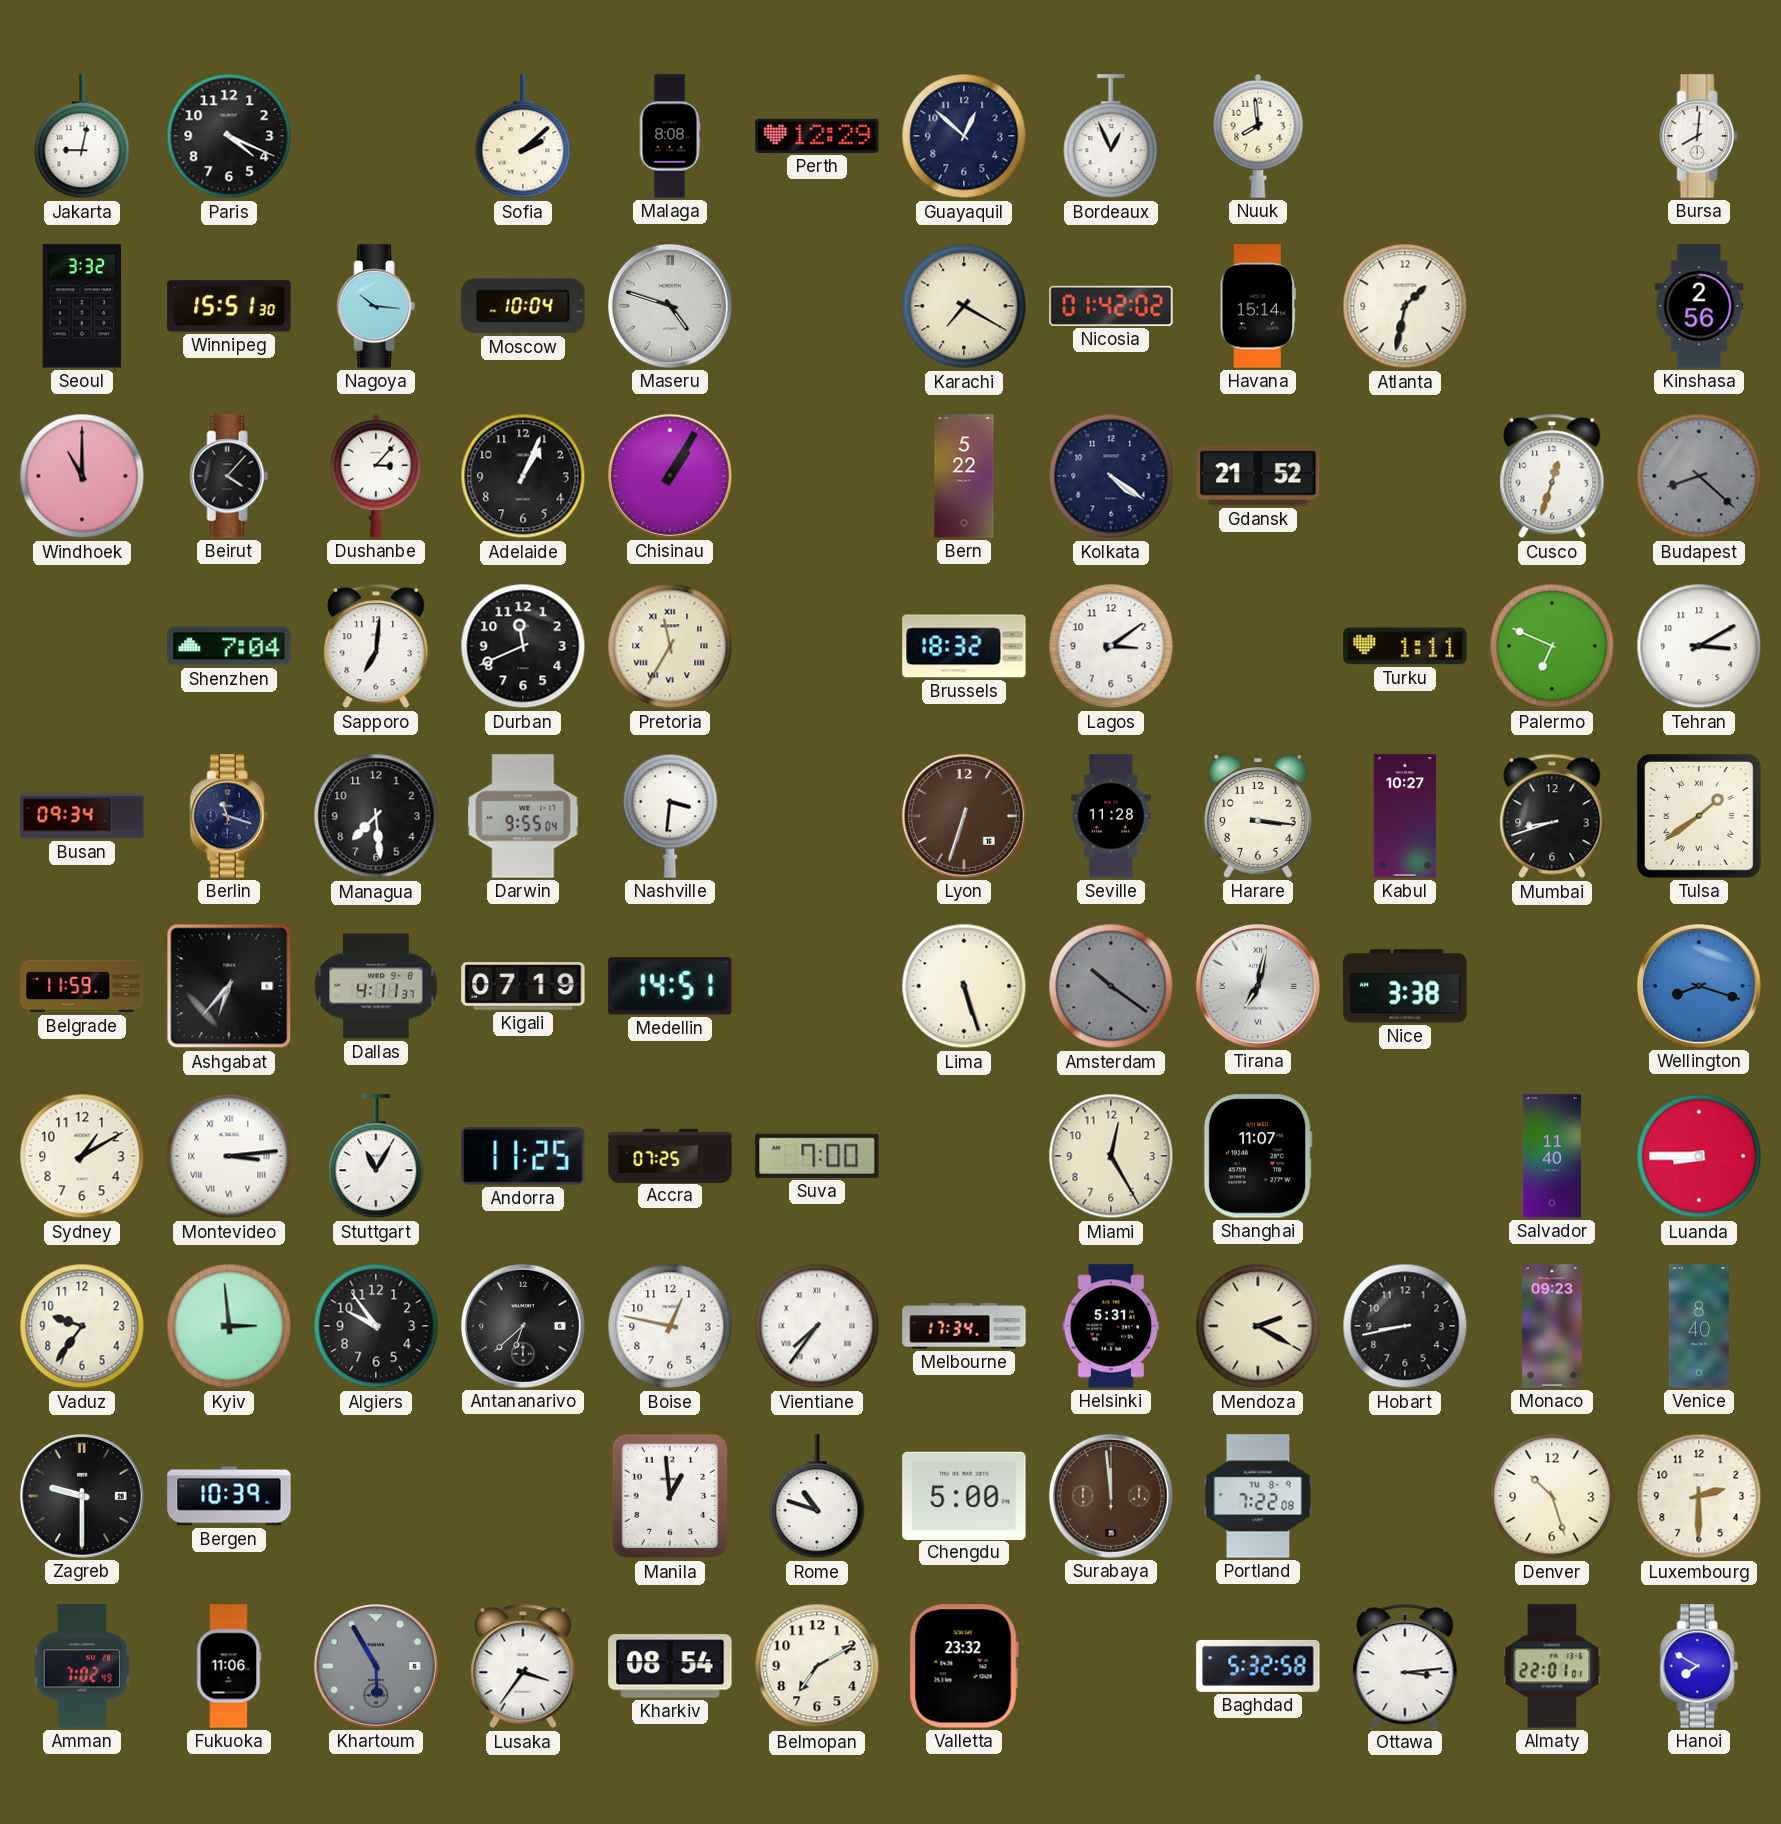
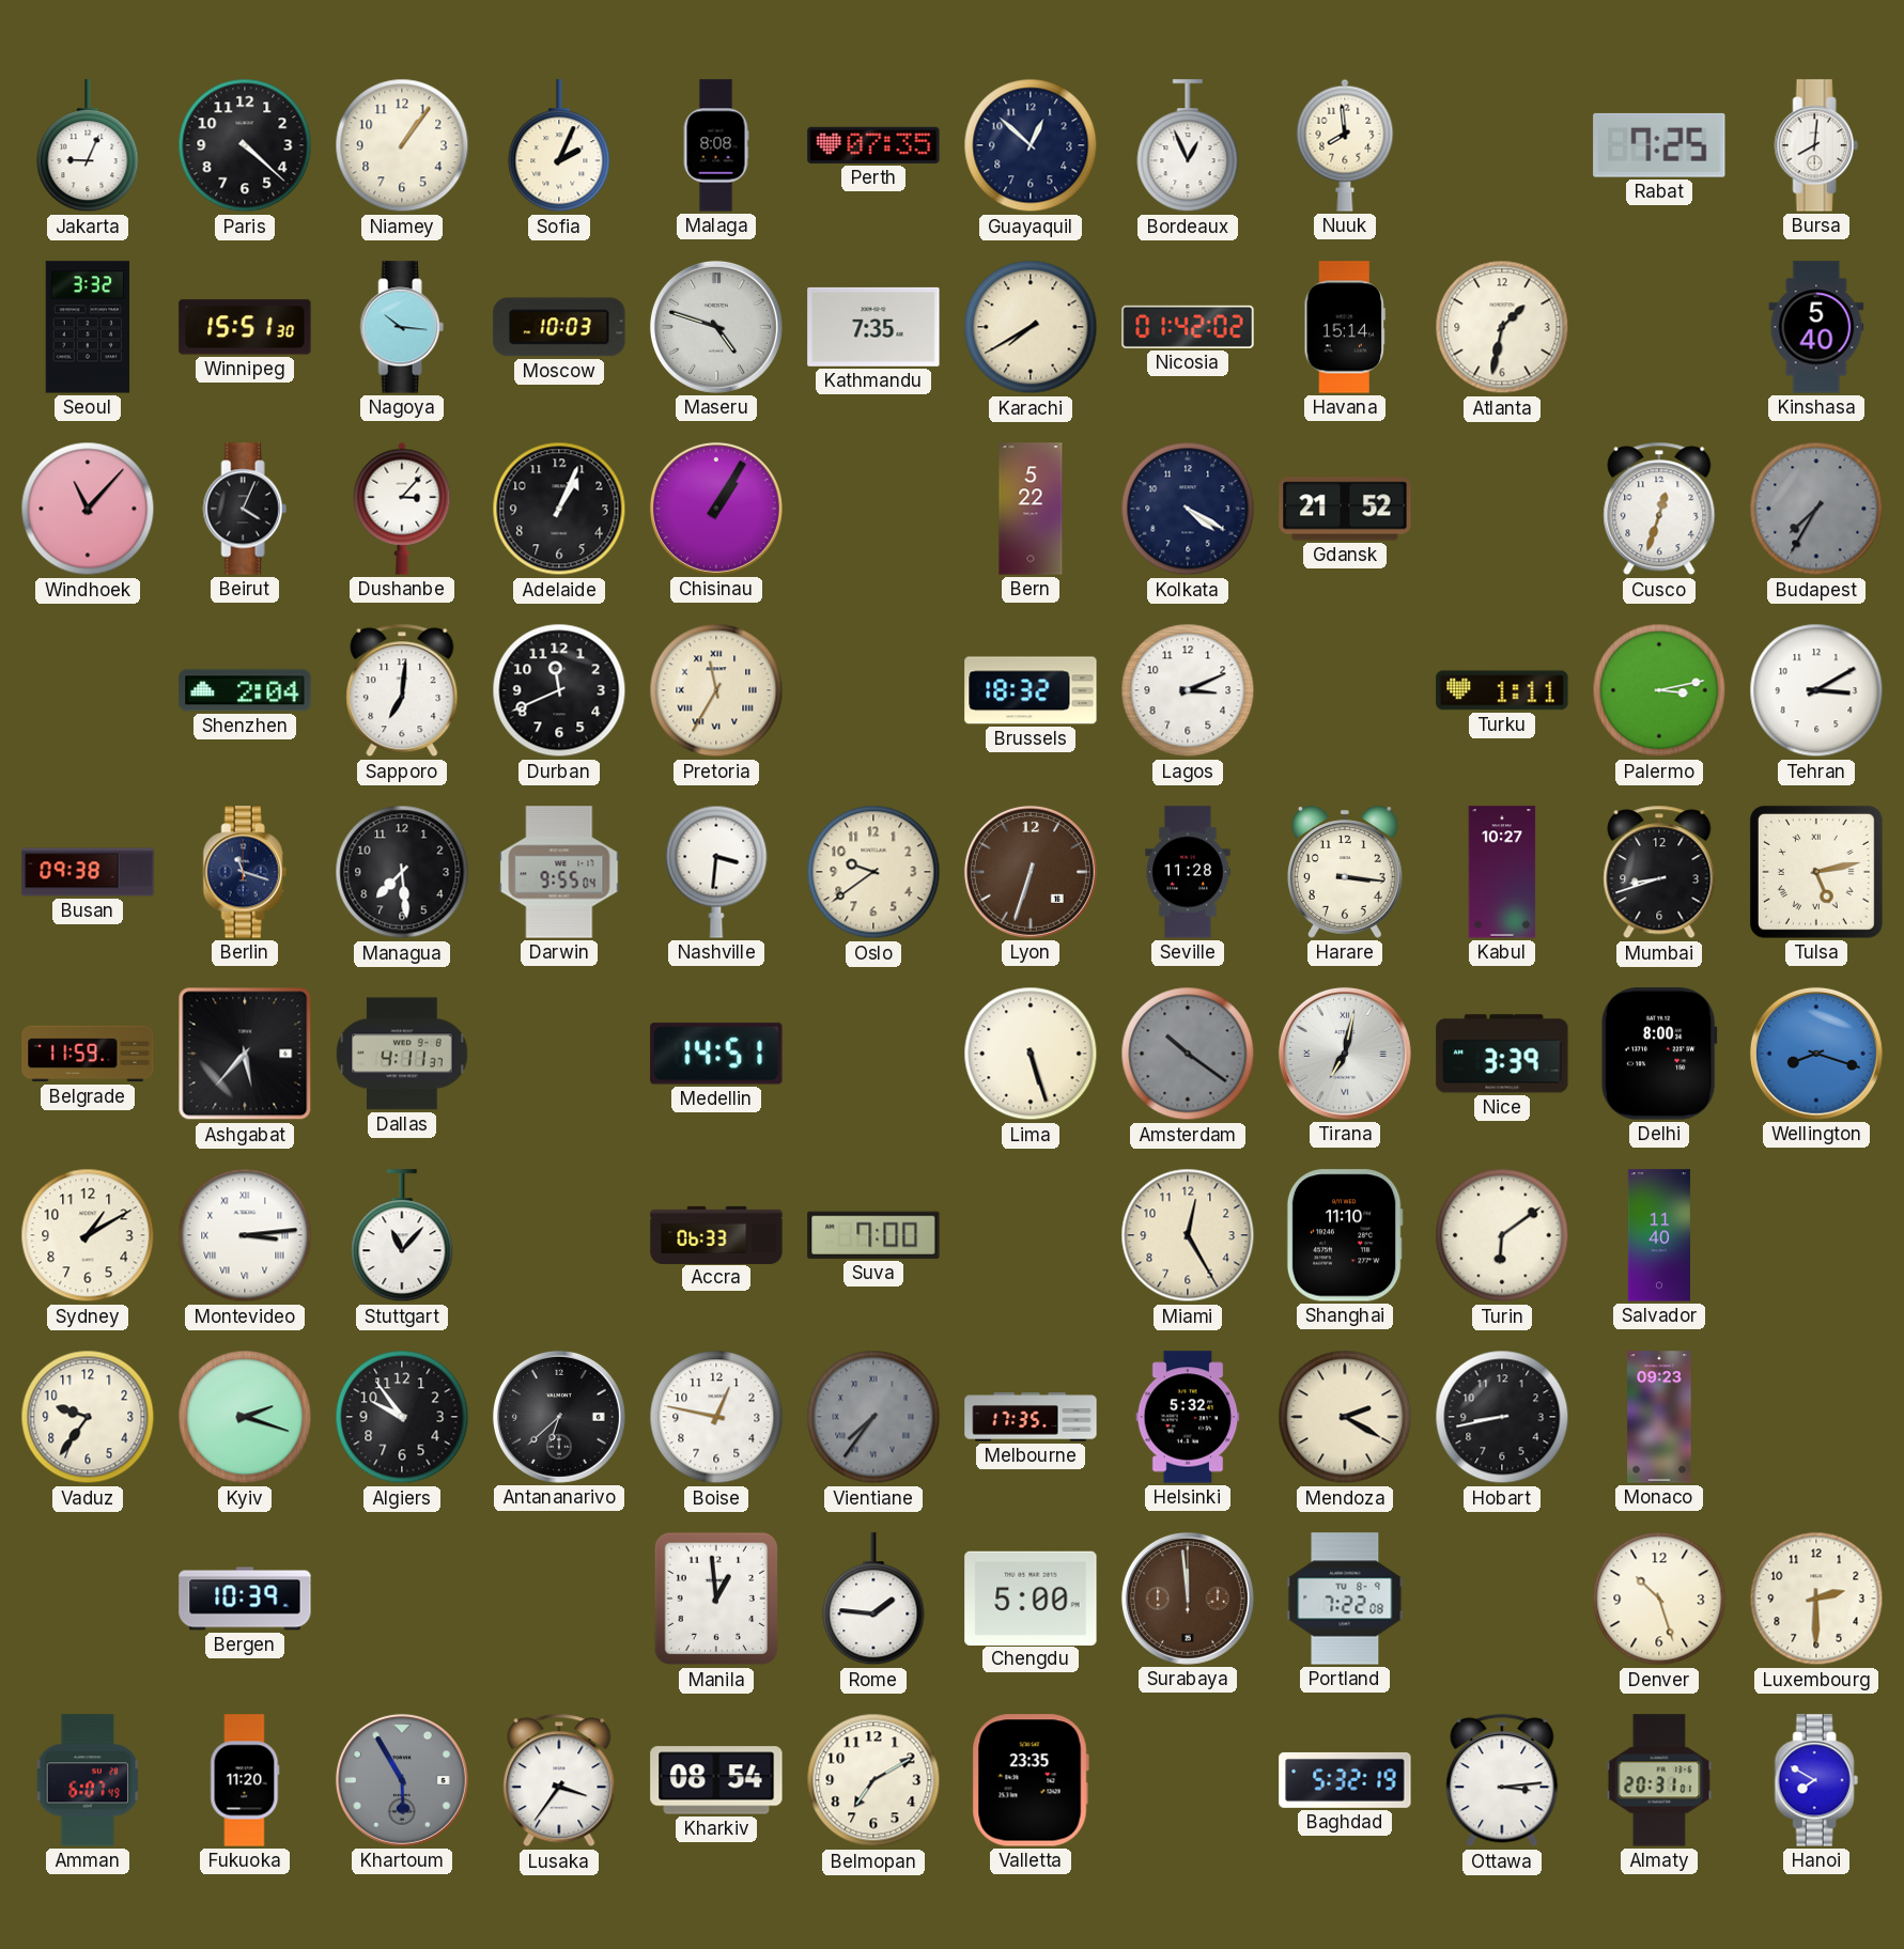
Jakarta: 9:02 -> 9:04 (88, 146)
Paris: 4:19 -> 4:22 (245, 145)
Niamey: none -> 1:06 (402, 145)
Sofia: 2:08 -> 2:04 (559, 146)
Perth: 12:29 -> 07:35 (873, 145)
Rabat: none -> 7:25 (1659, 145)
Moscow: 10:04 -> 10:03 (559, 327)
Kathmandu: none -> 7:35 (873, 327)
Karachi: 7:20 -> 7:40 (1031, 327)
Kinshasa: 2:56 -> 5:40 (1816, 327)
Windhoek: 11:00 -> 11:07 (88, 509)
Beirut: 4:07 -> 4:04 (245, 509)
Kolkata: 4:21 -> 4:20 (1188, 509)
Budapest: 8:22 -> 7:35 (1816, 509)
Shenzhen: 7:04 -> 2:04 (245, 690)
Lagos: 3:09 -> 3:11 (1188, 690)
Palermo: 6:49 -> 3:13 (1659, 690)
Busan: 09:34 -> 09:38 (88, 872)
Oslo: none -> 9:39 (873, 872)
Tulsa: 1:39 -> 5:13 (1816, 872)
Ashgabat: 6:37 -> 5:37 (245, 1054)
Kigali: 07:19 -> none (523, 986)
Nice: 3:38 -> 3:39 (1502, 1054)
Delhi: none -> 8:00 (1659, 1054)
Stuttgart: 11:05 -> 11:07 (402, 1236)
Andorra: 11:25 -> none (523, 1156)
Accra: 07:25 -> 06:33 (716, 1234)
Shanghai: 11:07 -> 11:10 (1345, 1235)
Turin: none -> 6:09 (1502, 1235)
Luanda: 8:45 -> none (1699, 1156)
Kyiv: 2:59 -> 2:18 (245, 1417)
Vientiane dial: white -> grey (873, 1417)
Melbourne: 17:34 -> 17:35 (1031, 1417)
Helsinki: 5:31 -> 5:32 (1188, 1417)
Venice: 8:40 -> none (1699, 1326)
Zagreb: 9:30 -> none (82, 1496)
Rome: 10:48 -> 1:46 (873, 1600)
Amman: 7:02 -> 6:07 (88, 1780)
Fukuoka: 11:06 -> 11:20 (245, 1780)
Valletta: 23:32 -> 23:35 (1031, 1780)
Baghdad: 5:32:58 -> 5:32:19 (1345, 1780)
Almaty: 22:01 -> 20:31 (1659, 1780)
